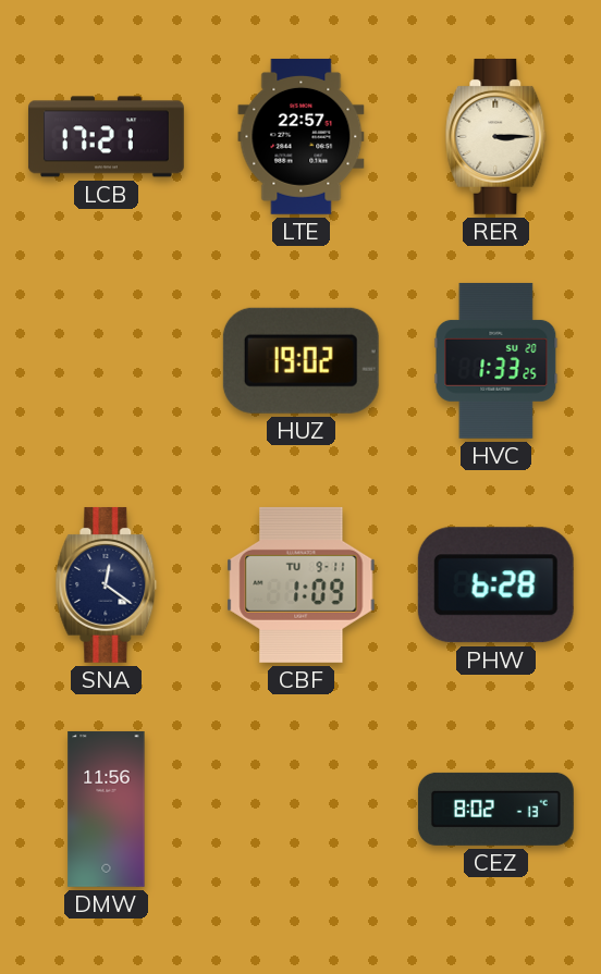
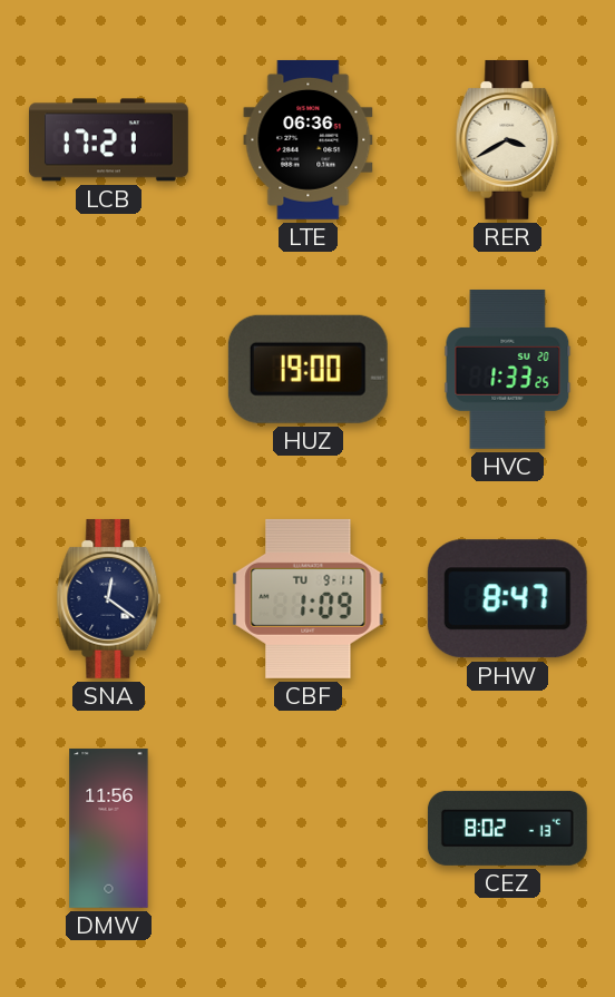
LTE: 22:57 -> 06:36 (309, 139)
RER: 3:15 -> 3:40 (508, 139)
HUZ: 19:02 -> 19:00 (307, 369)
PHW: 6:28 -> 8:47 (507, 599)
